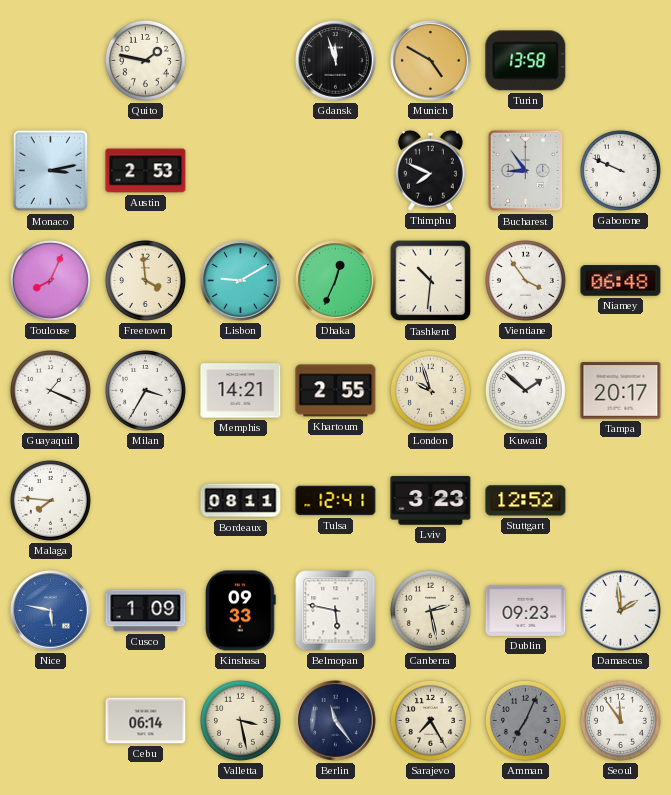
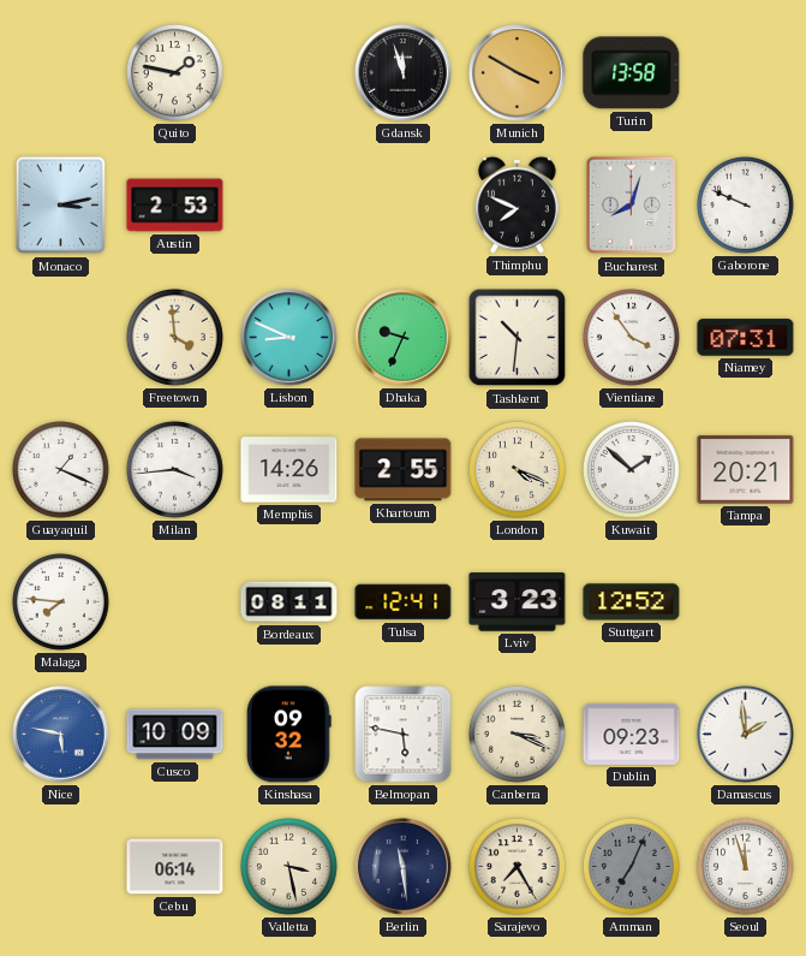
Munich: 4:50 -> 3:50 (518, 73)
Bucharest: 8:54 -> 8:03 (632, 206)
Toulouse: 8:04 -> none (50, 280)
Lisbon: 9:10 -> 8:49 (289, 338)
Dhaka: 12:34 -> 9:34 (404, 338)
Niamey: 06:48 -> 07:31 (746, 338)
Milan: 3:35 -> 3:44 (174, 469)
Memphis: 14:21 -> 14:26 (289, 470)
London: 9:57 -> 4:19 (517, 469)
Tampa: 20:17 -> 20:21 (746, 470)
Cusco: 1:09 -> 10:09 (175, 735)
Kinshasa: 09:33 -> 09:32 (289, 735)
Canberra: 2:28 -> 3:19 (517, 734)
Berlin: 11:24 -> 11:29 (404, 867)
Seoul: 11:54 -> 11:57 (745, 866)
